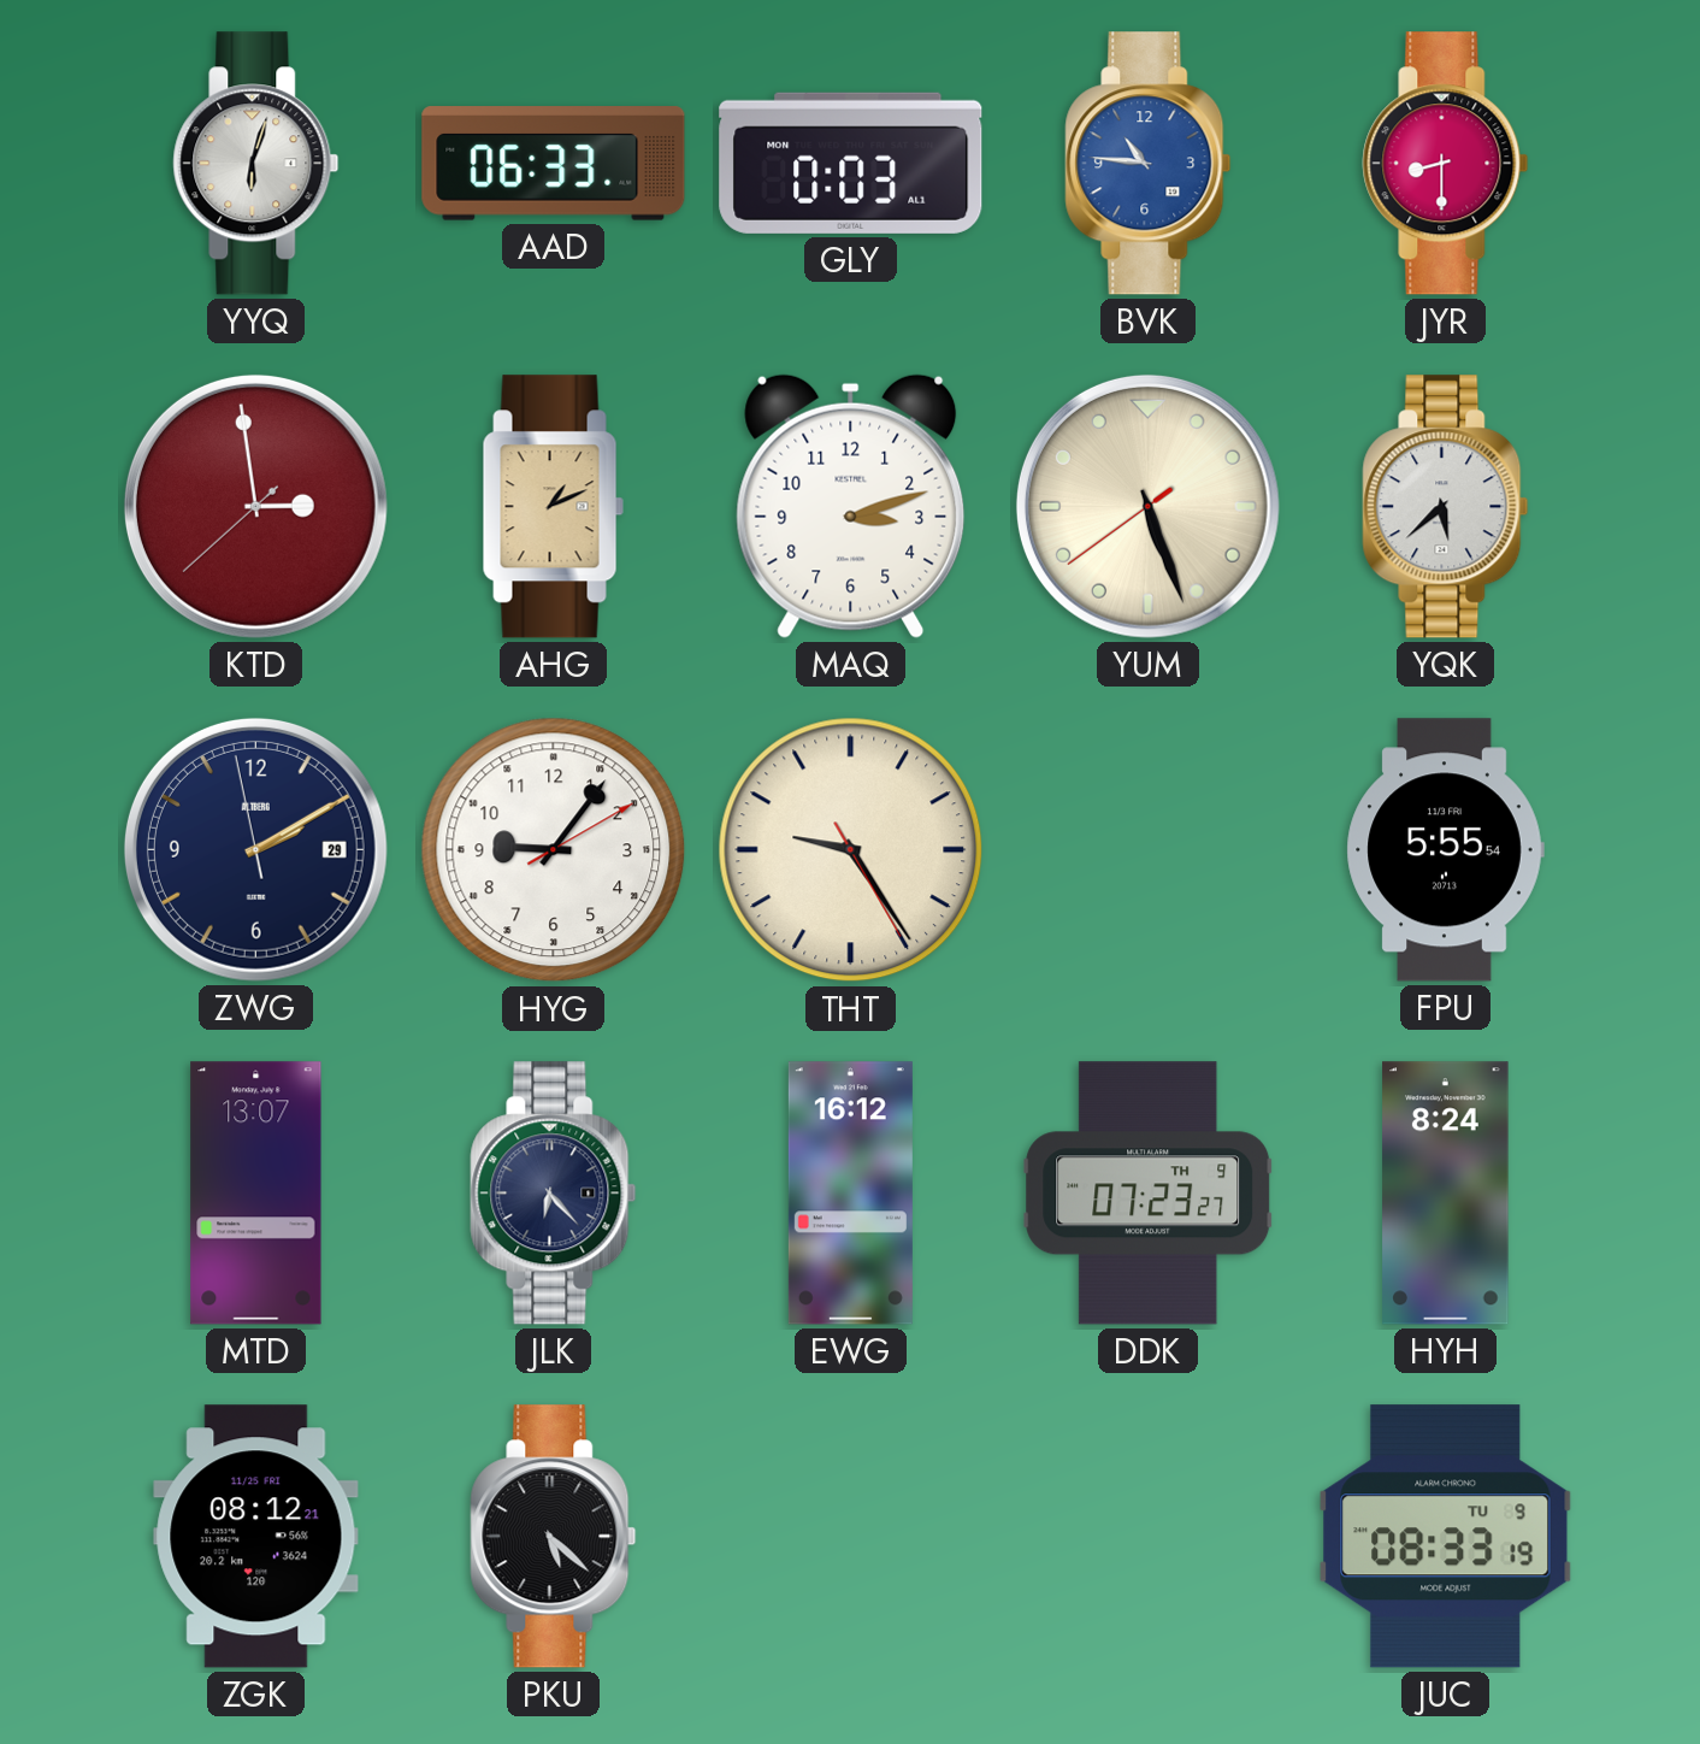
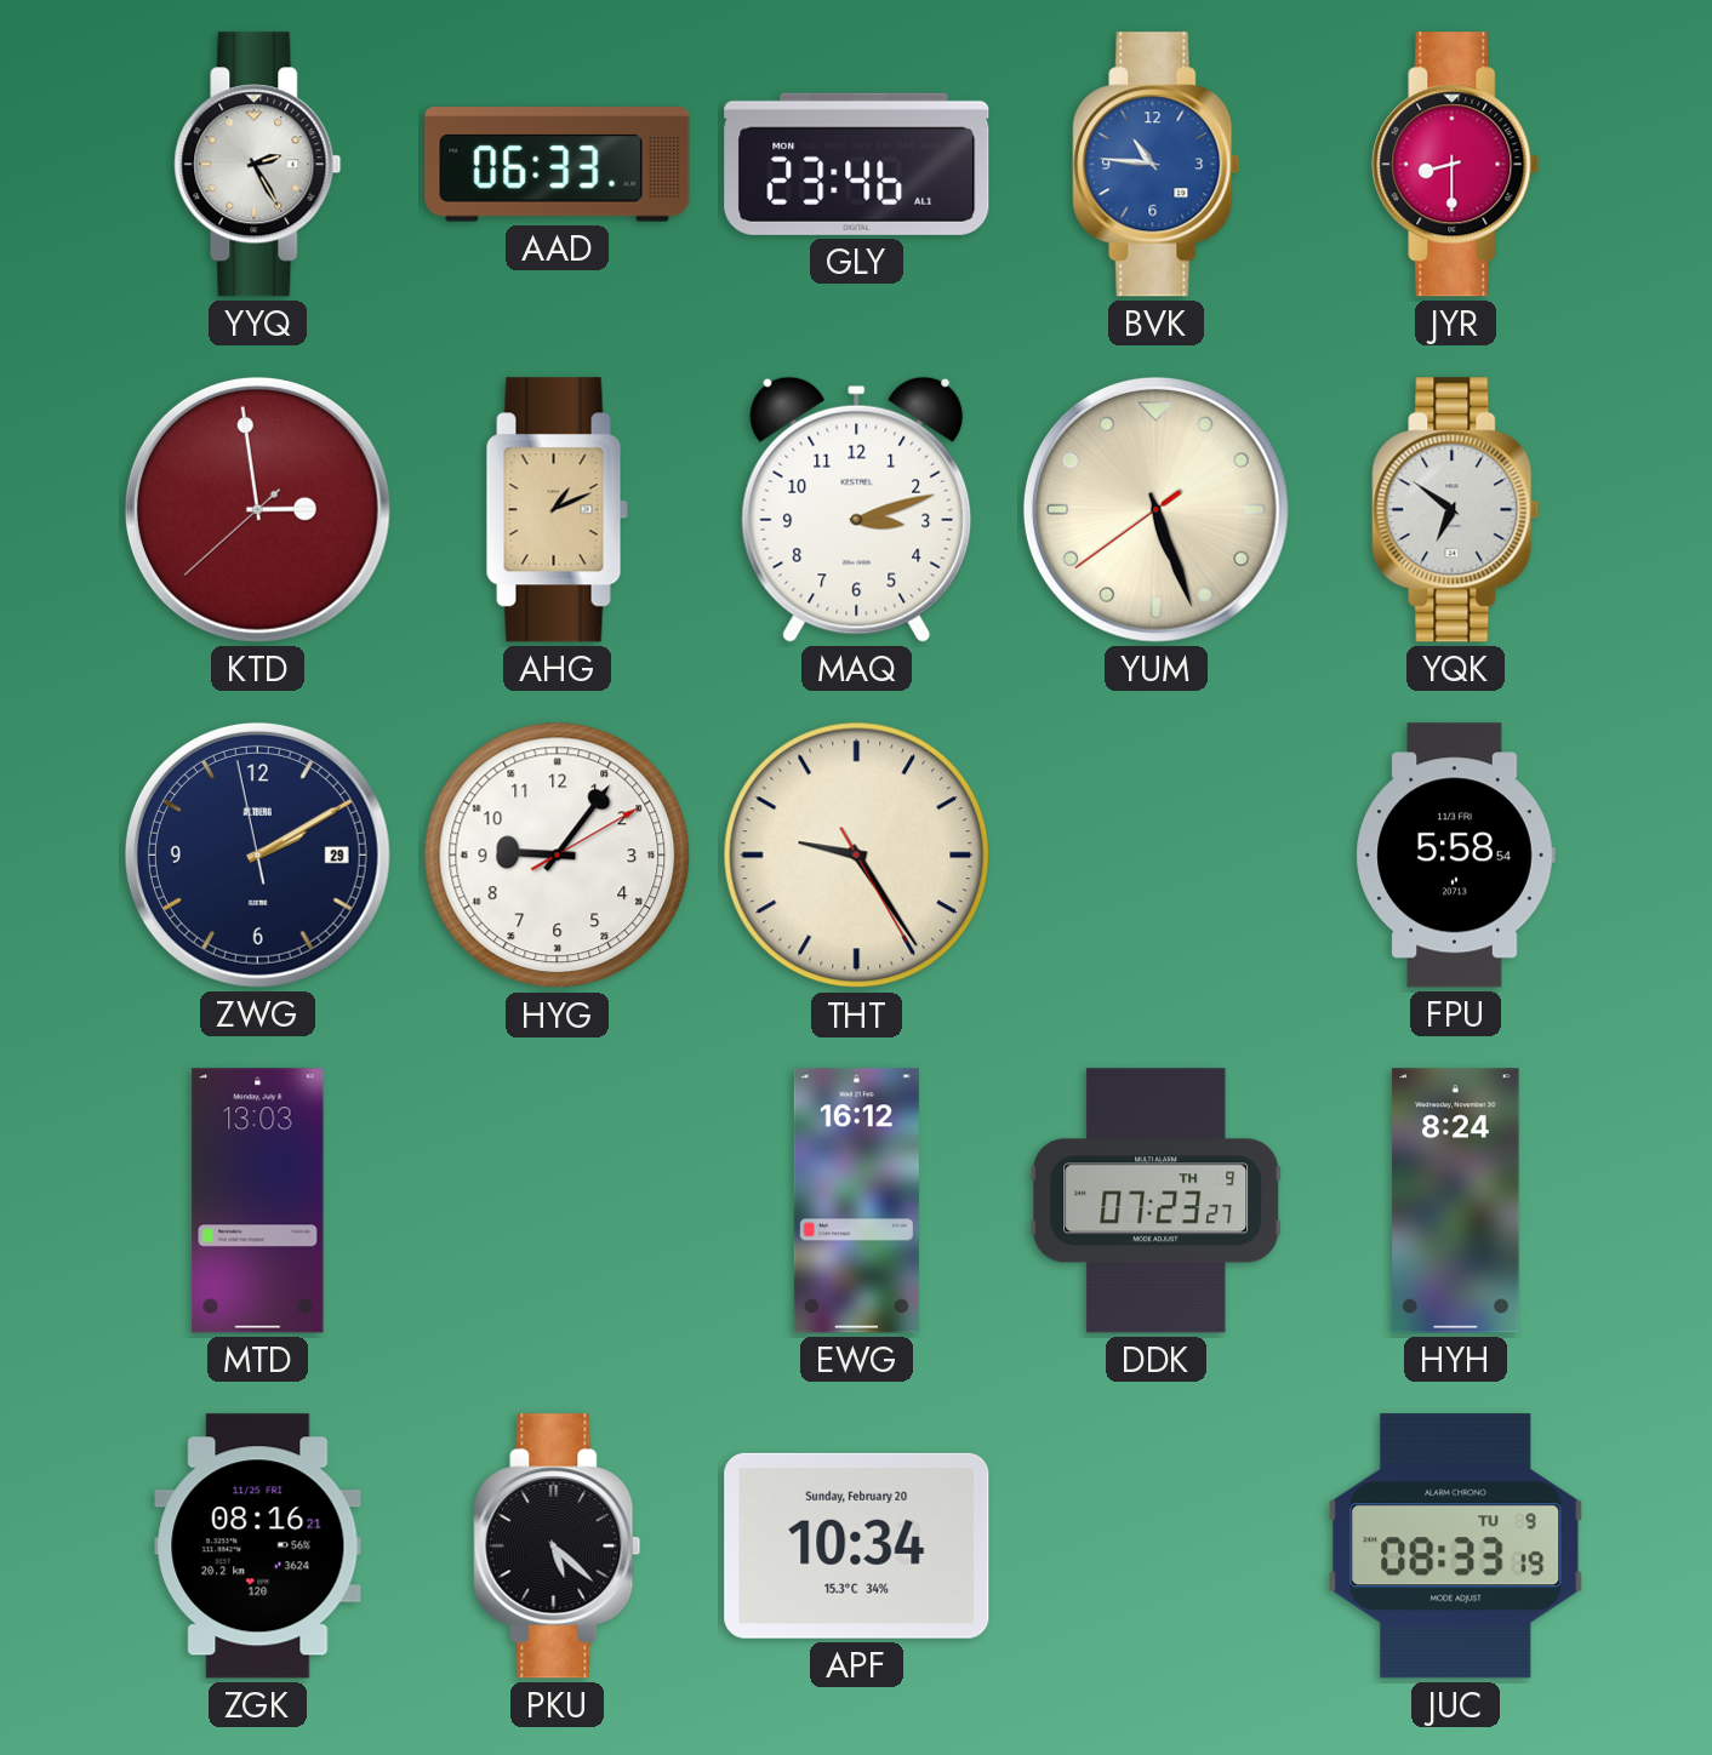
YYQ: 6:03 -> 2:25 (258, 165)
GLY: 0:03 -> 23:46 (857, 164)
YQK: 5:38 -> 6:51 (1456, 510)
FPU: 5:55 -> 5:58 (1455, 856)
MTD: 13:07 -> 13:03 (258, 1201)
JLK: 6:23 -> none (554, 1194)
ZGK: 08:12 -> 08:16 (258, 1547)
APF: none -> 10:34 (857, 1545)
